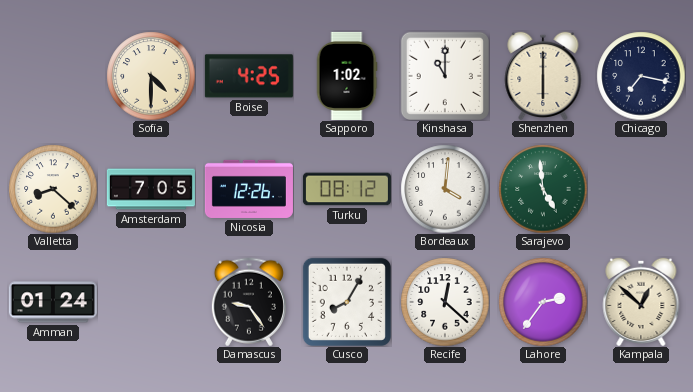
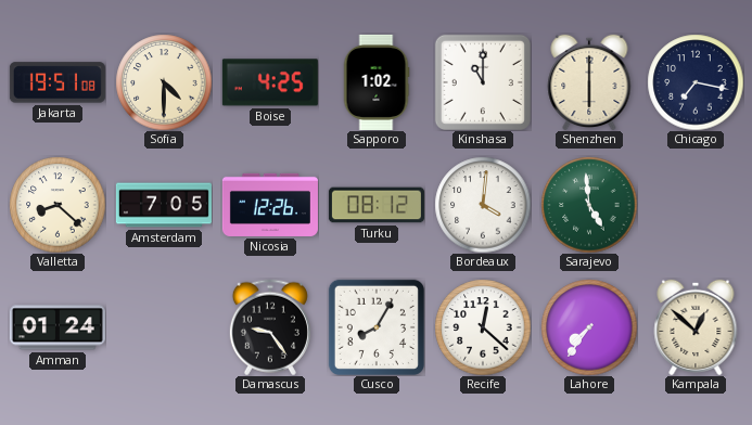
Jakarta: none -> 19:51 (58, 82)
Lahore: 2:36 -> 7:36 (589, 327)
